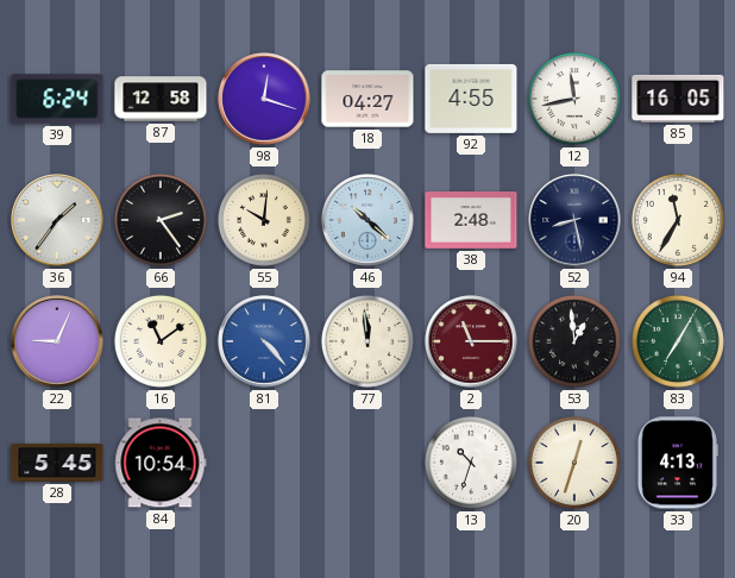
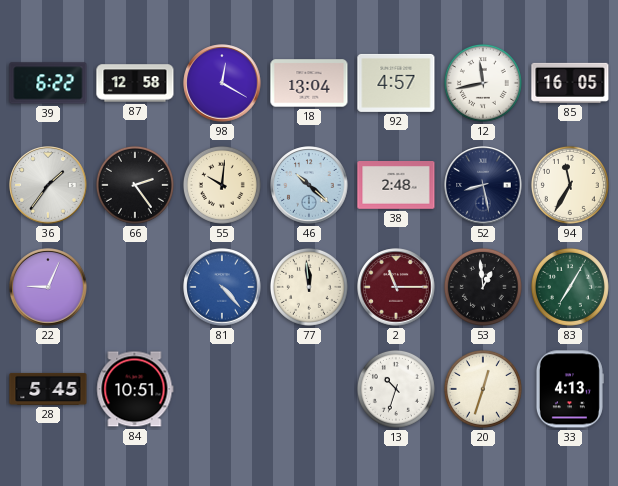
39: 6:24 -> 6:22 (48, 83)
98: 12:18 -> 12:20 (222, 83)
18: 04:27 -> 13:04 (309, 83)
92: 4:55 -> 4:57 (396, 83)
16: 11:09 -> none (161, 341)
84: 10:54 -> 10:51 (135, 389)
